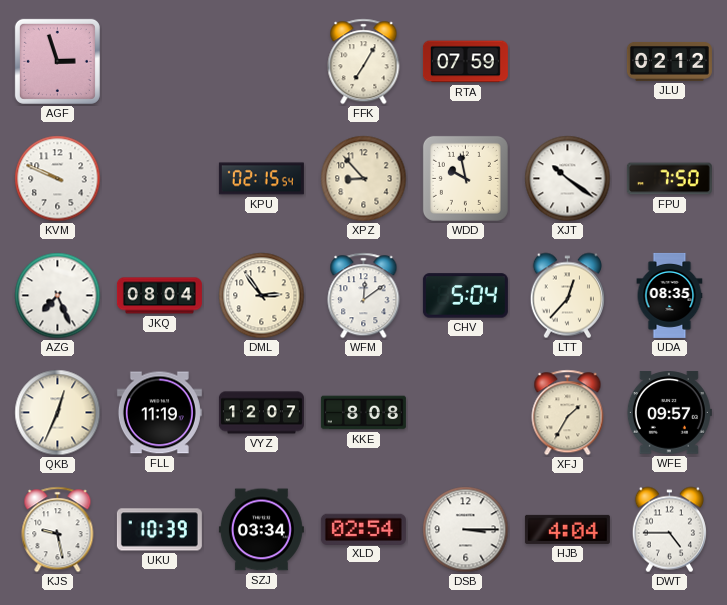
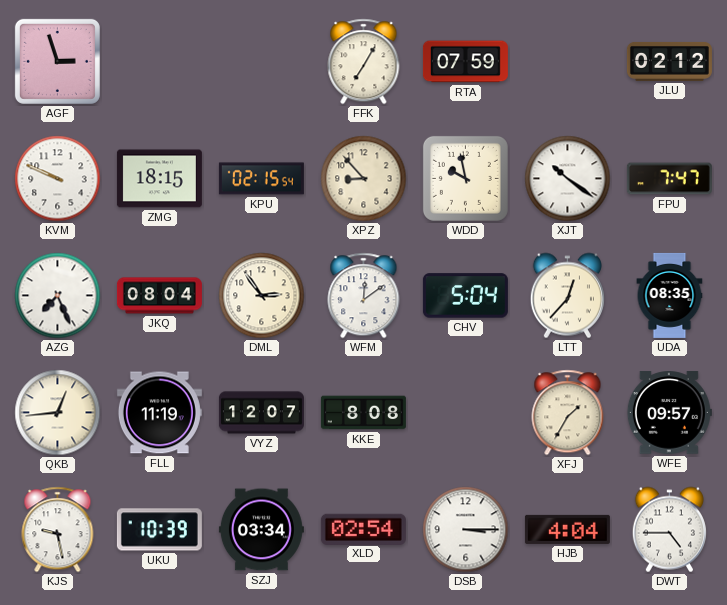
ZMG: none -> 18:15 (159, 179)
FPU: 7:50 -> 7:47 (669, 179)
QKB: 12:34 -> 12:44 (58, 413)
